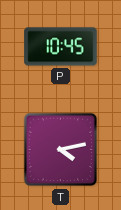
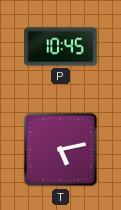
T: 4:13 -> 5:13 (61, 150)
